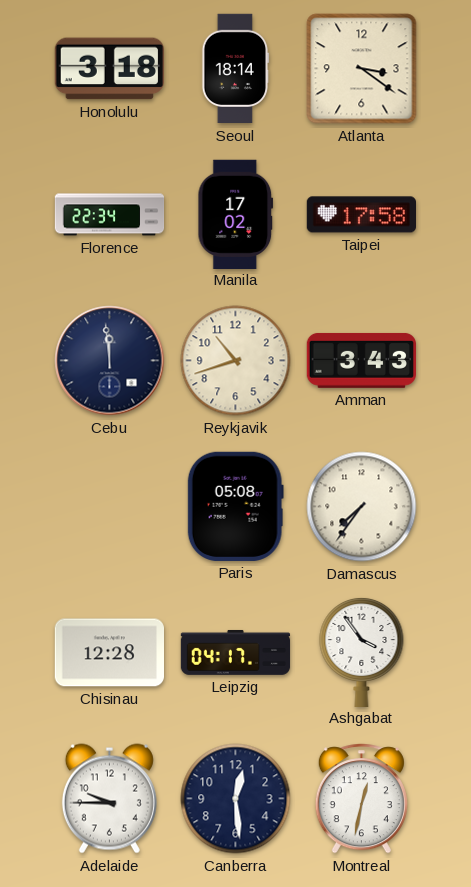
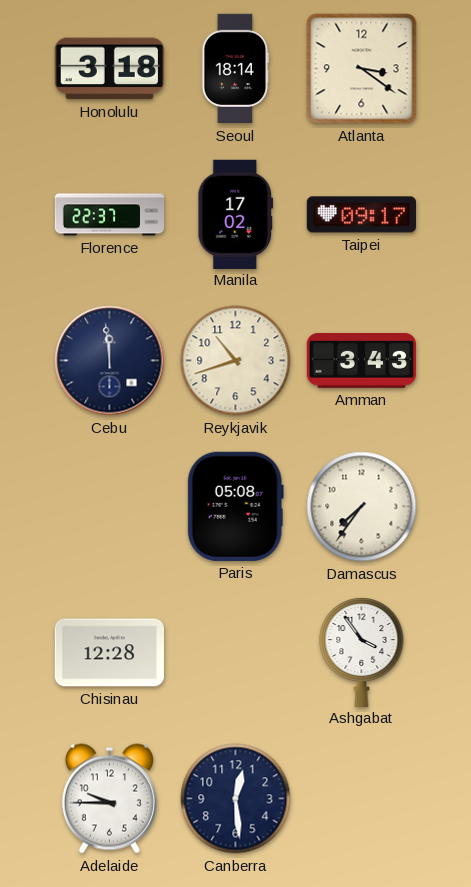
Florence: 22:34 -> 22:37 (110, 215)
Taipei: 17:58 -> 09:17 (361, 215)
Leipzig: 04:17 -> none (236, 652)
Montreal: 12:32 -> none (361, 799)
